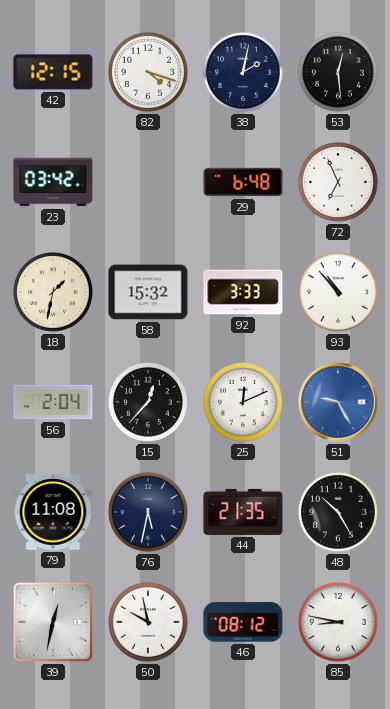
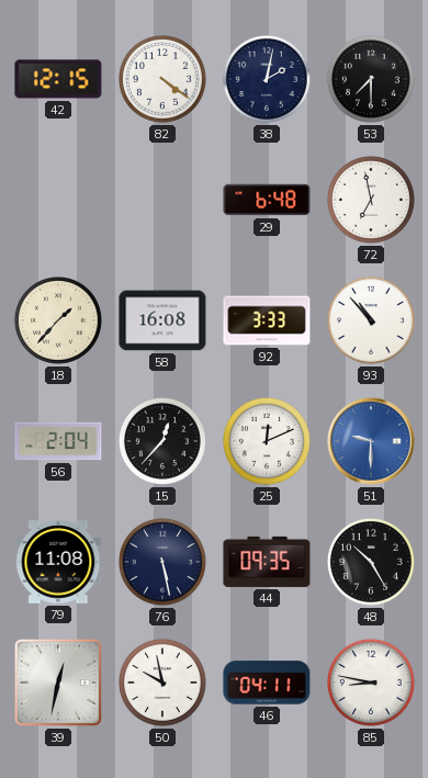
82: 4:18 -> 4:21 (162, 79)
53: 12:29 -> 7:30 (371, 79)
23: 03:42 -> none (53, 182)
72: 6:56 -> 6:58 (371, 200)
18: 1:32 -> 1:37 (58, 320)
58: 15:32 -> 16:08 (162, 320)
51: 9:25 -> 9:30 (371, 441)
76: 5:32 -> 5:28 (162, 562)
44: 21:35 -> 09:35 (267, 562)
46: 08:12 -> 04:11 (267, 683)
